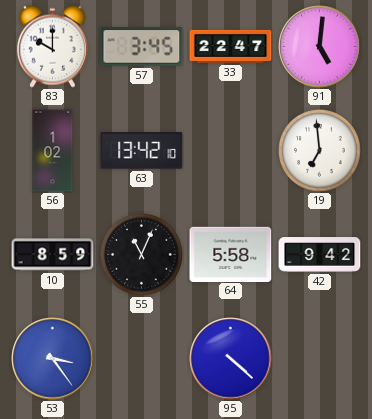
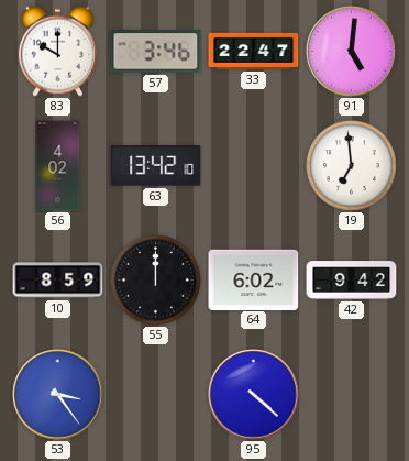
57: 3:45 -> 3:46 (156, 52)
56: 1:02 -> 4:02 (58, 166)
55: 11:04 -> 12:00 (156, 281)
64: 5:58 -> 6:02 (254, 279)
